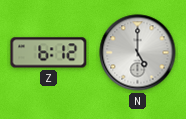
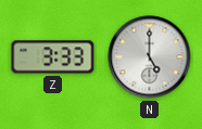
Z: 6:12 -> 3:33 (53, 57)
